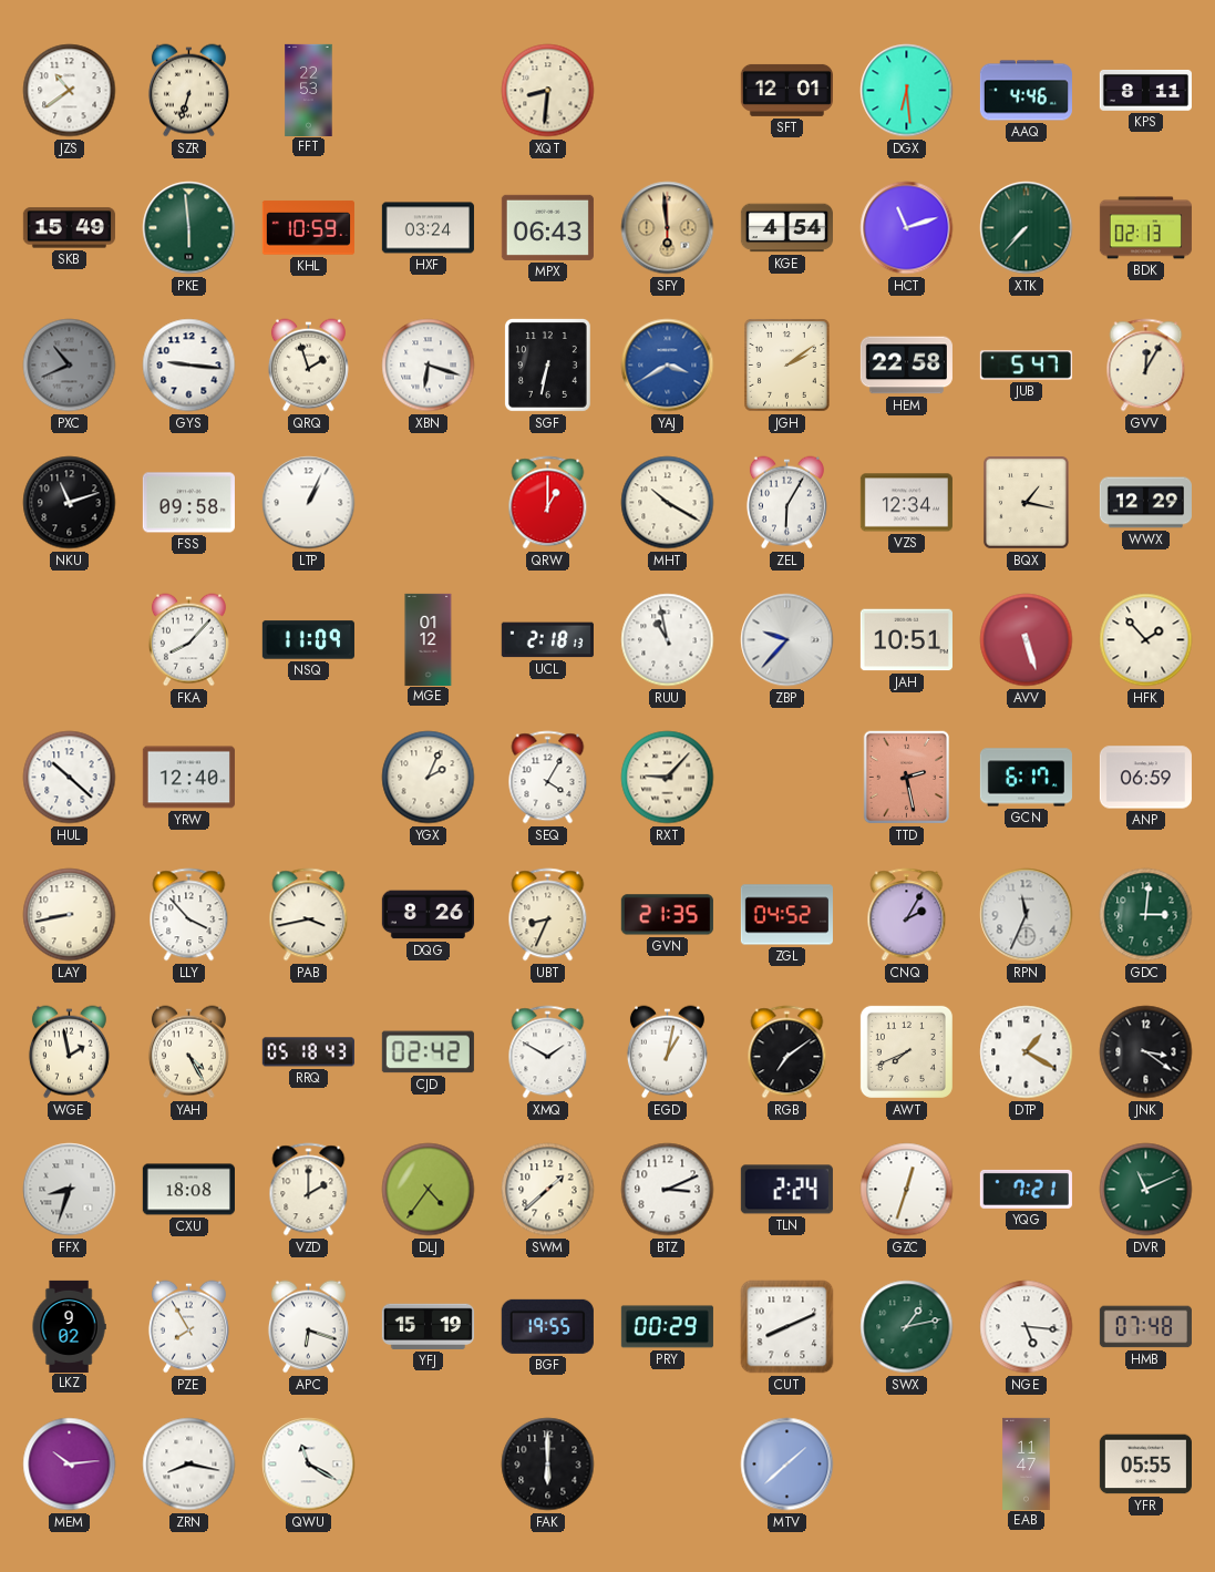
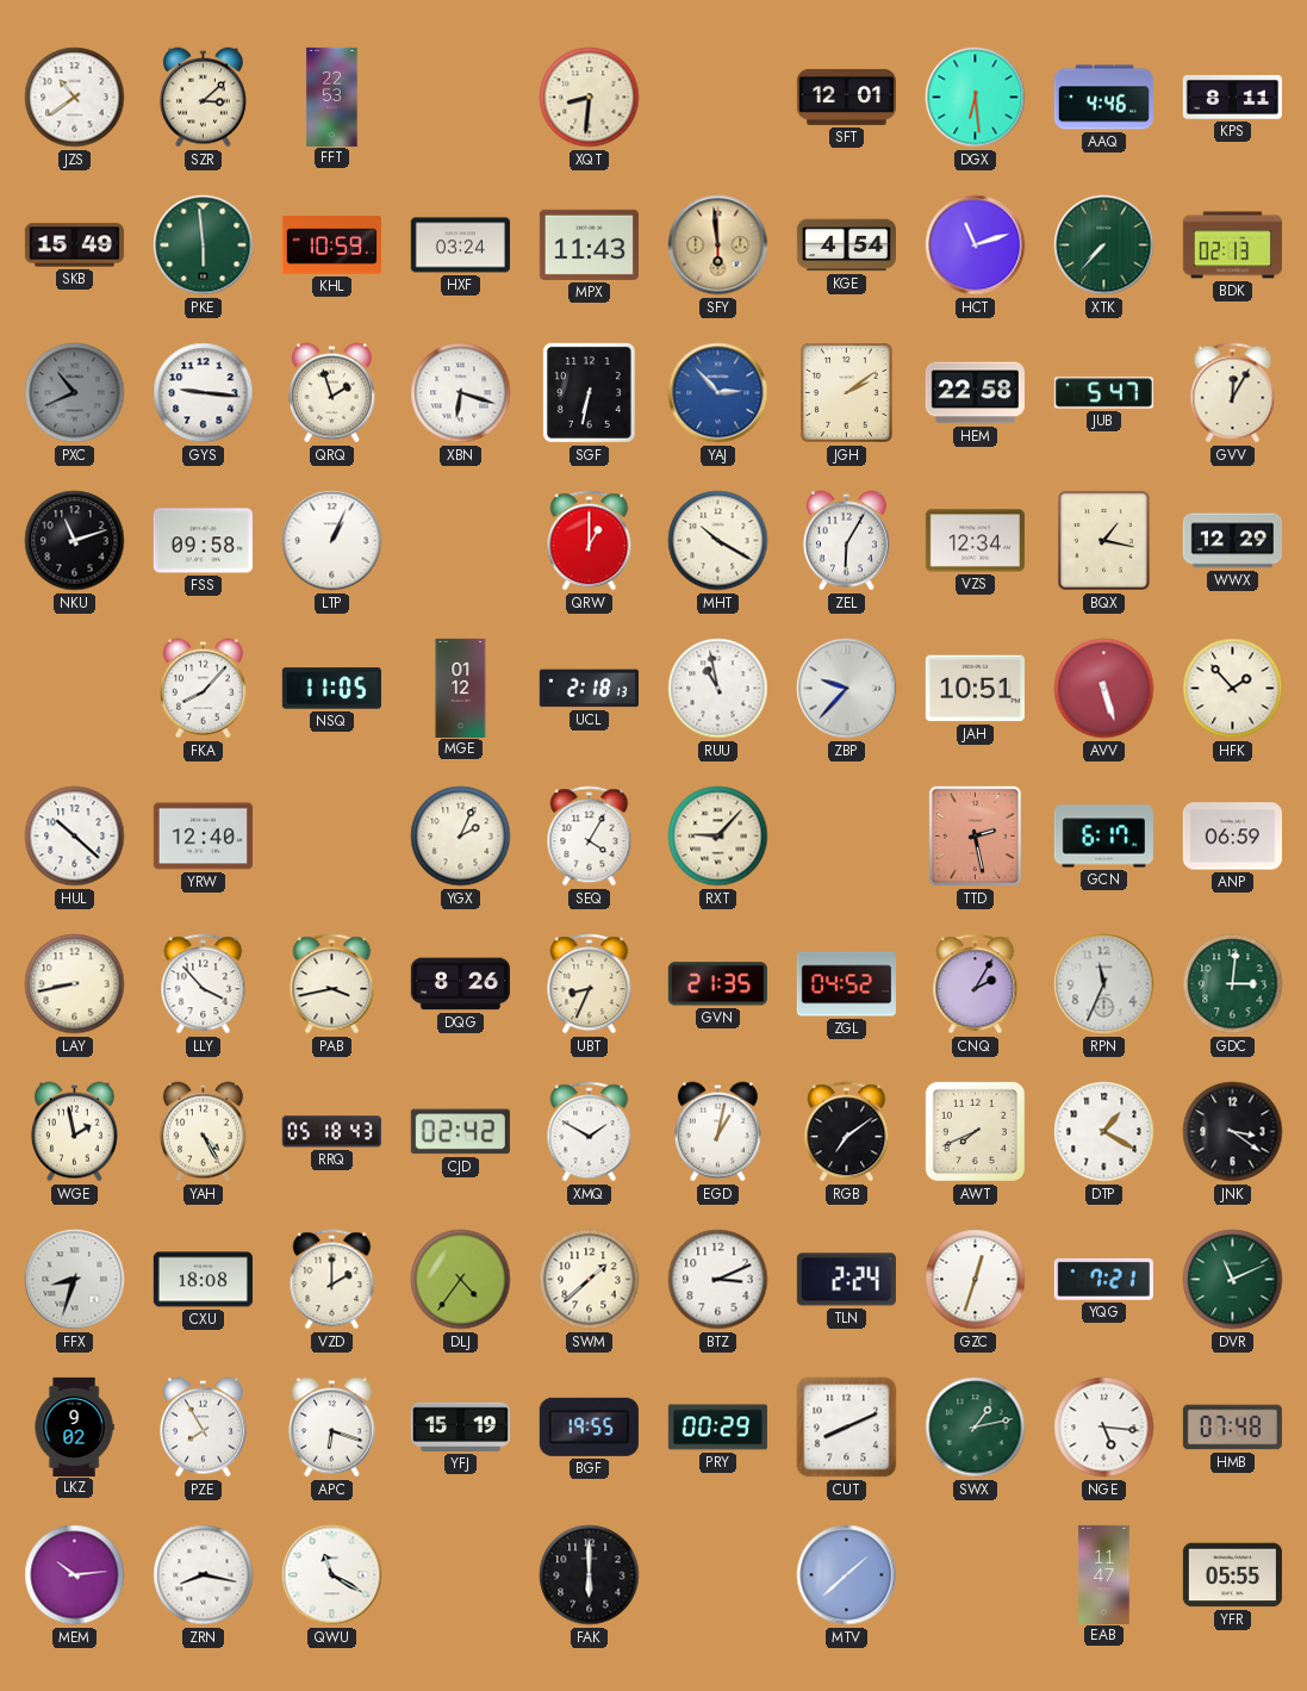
SZR: 6:33 -> 3:08 (203, 98)
MPX: 06:43 -> 11:43 (589, 244)
YAJ: 3:40 -> 2:53 (718, 393)
NSQ: 11:09 -> 11:05 (331, 689)
